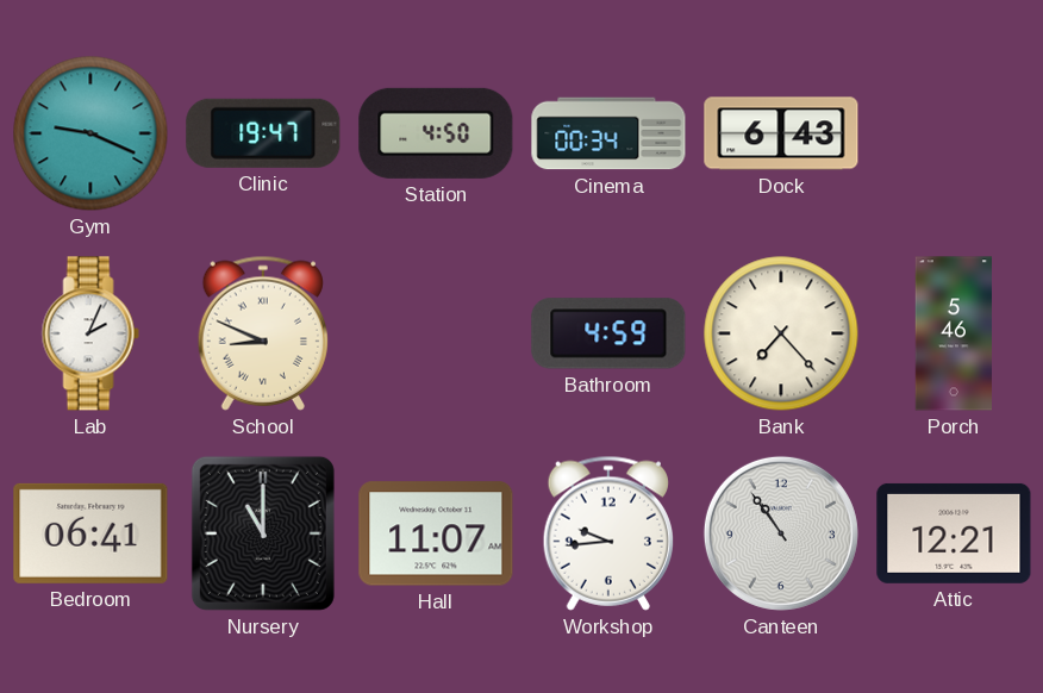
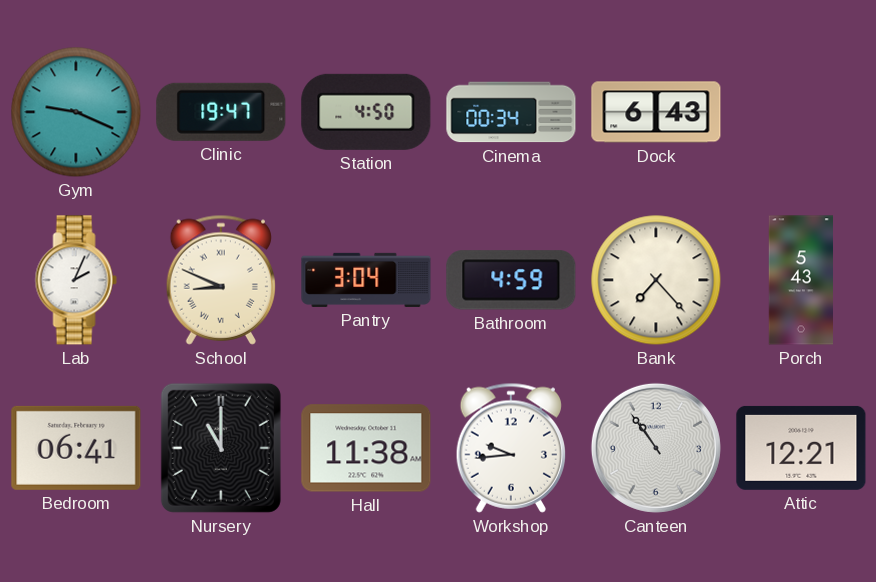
Pantry: none -> 3:04 (366, 280)
Porch: 5:46 -> 5:43 (801, 280)
Hall: 11:07 -> 11:38 (366, 448)
